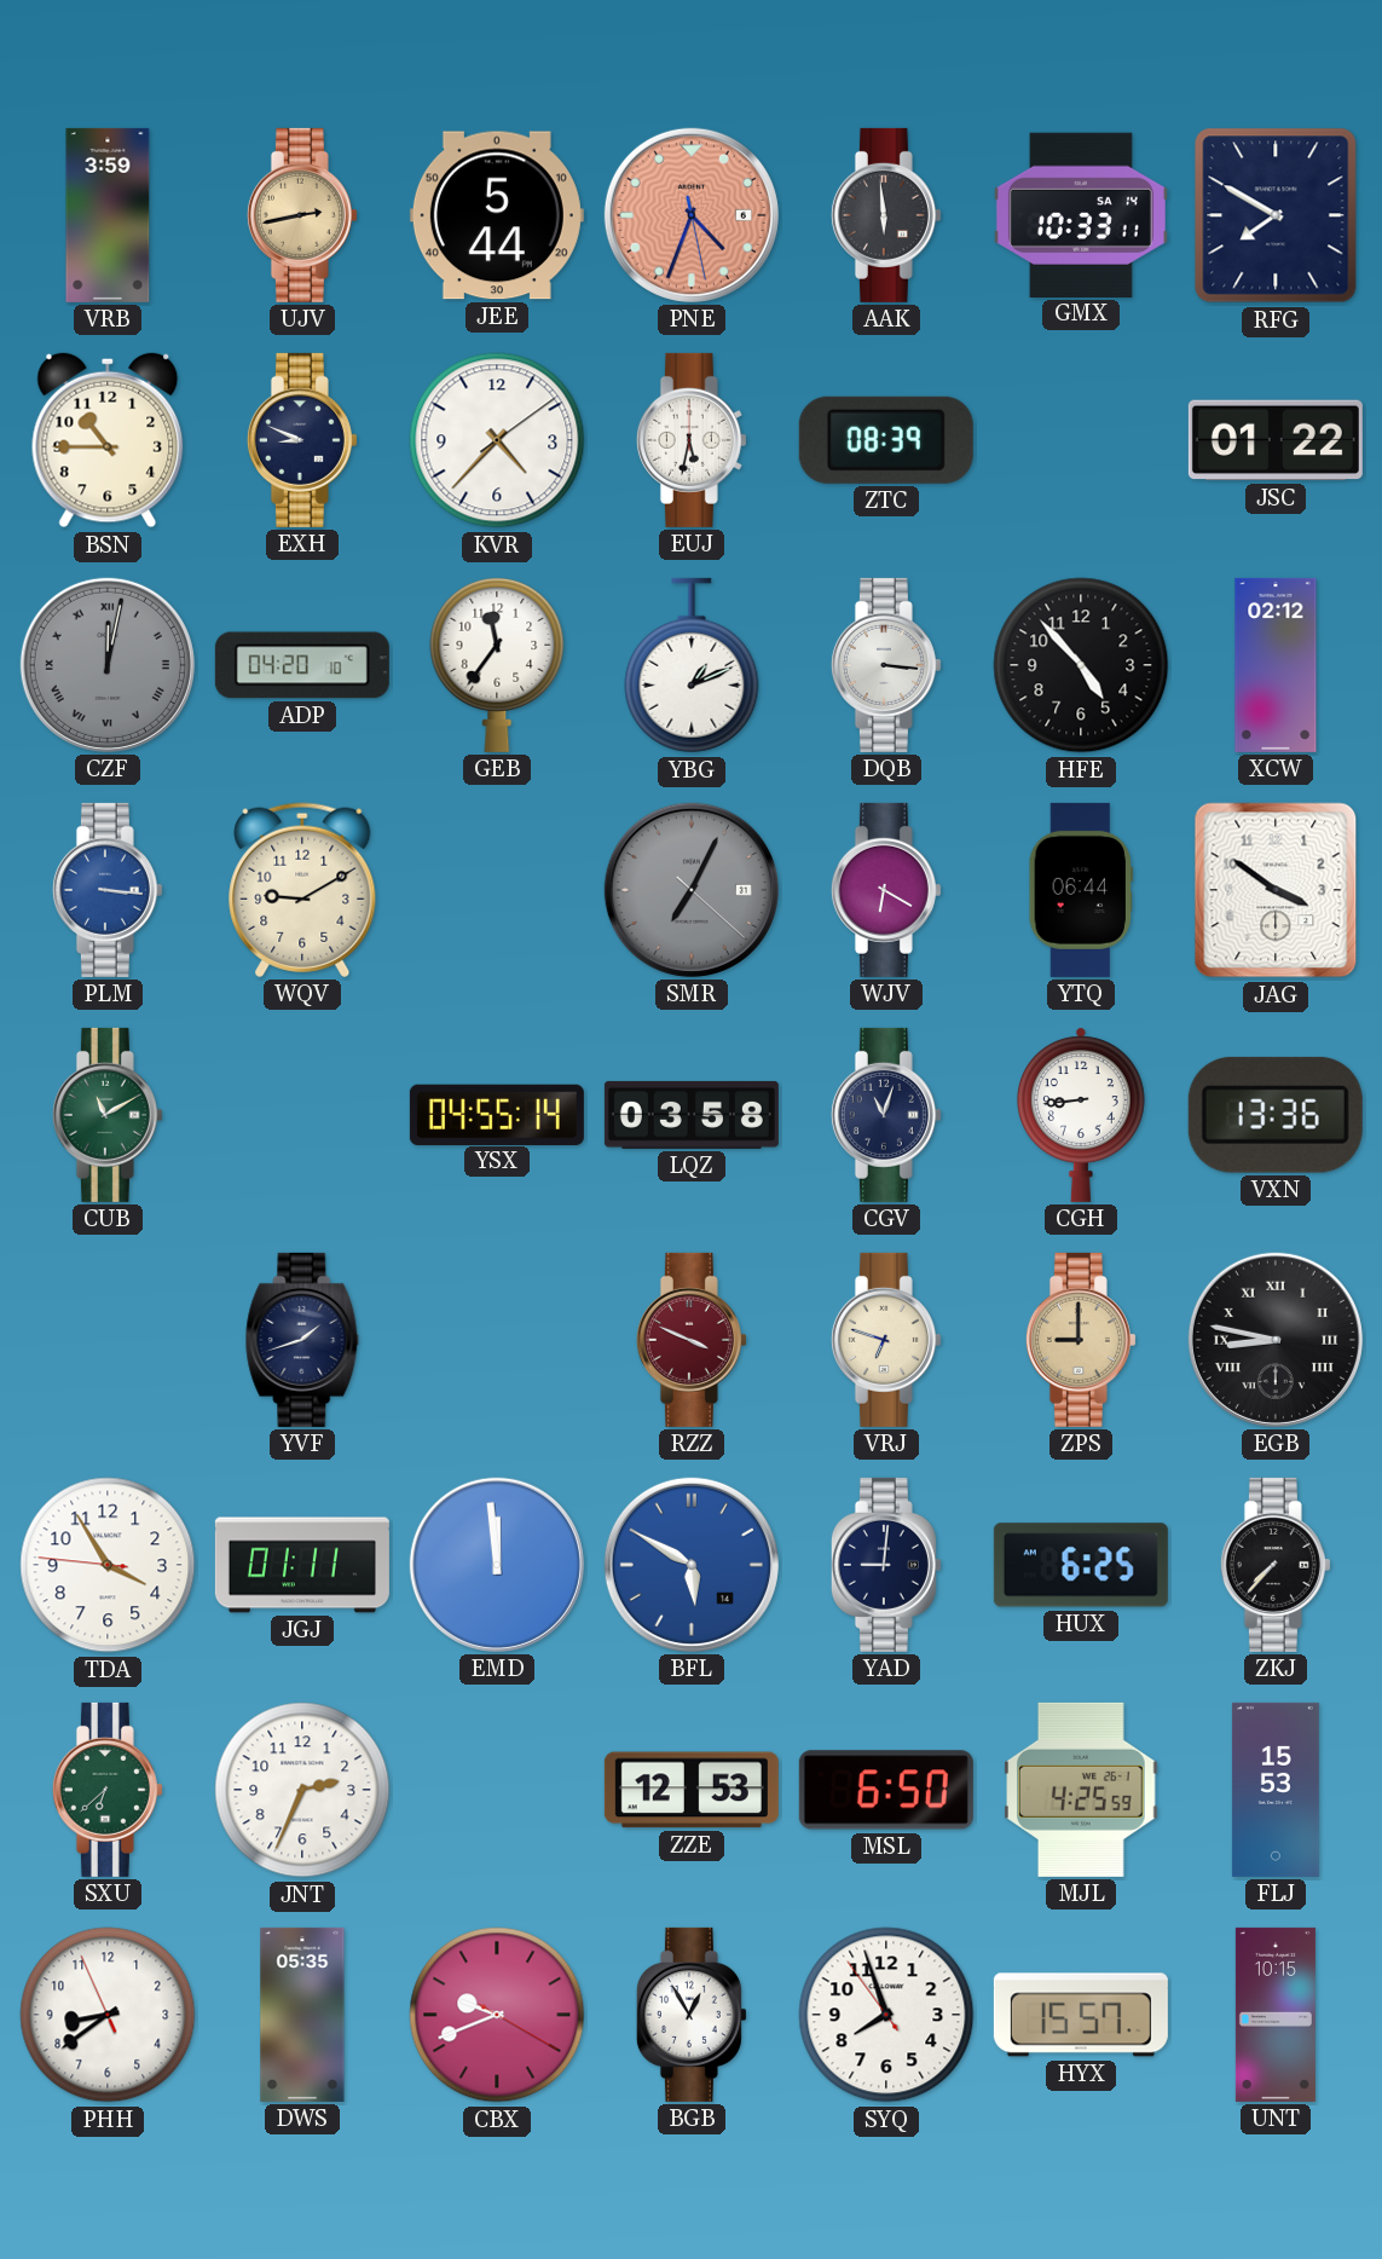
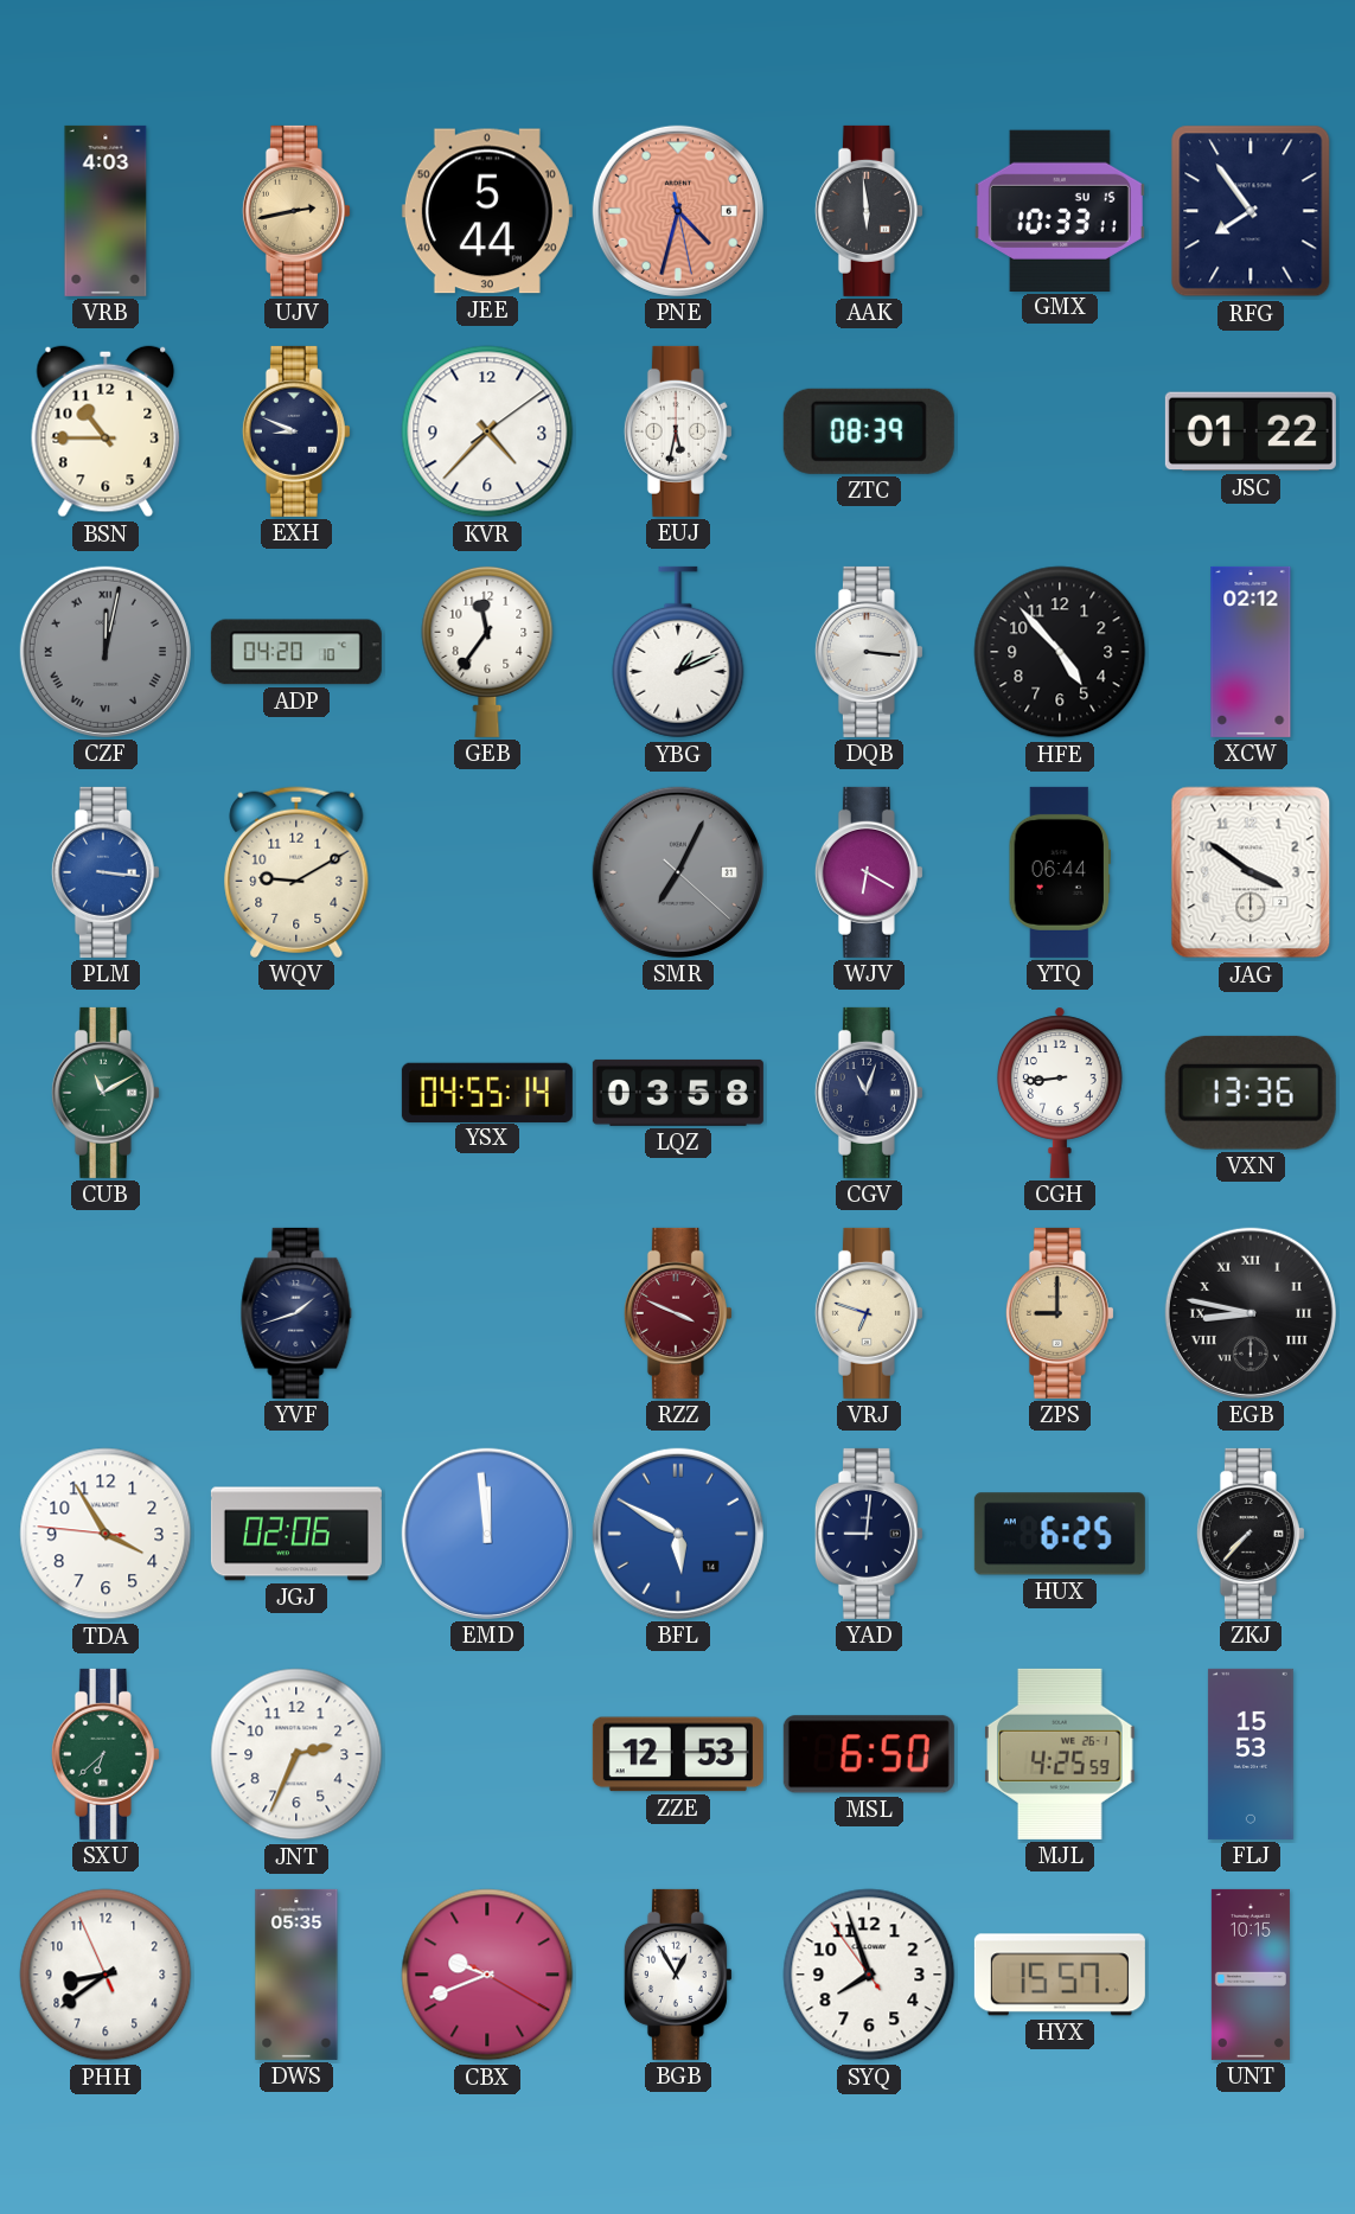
VRB: 3:59 -> 4:03 (106, 211)
PNE: 4:33 -> 4:32 (678, 211)
GMX date: SA 14 -> SU 15 (1060, 210)
RFG: 7:50 -> 7:54 (1251, 211)
JGJ: 01:11 -> 02:06 (296, 1534)
